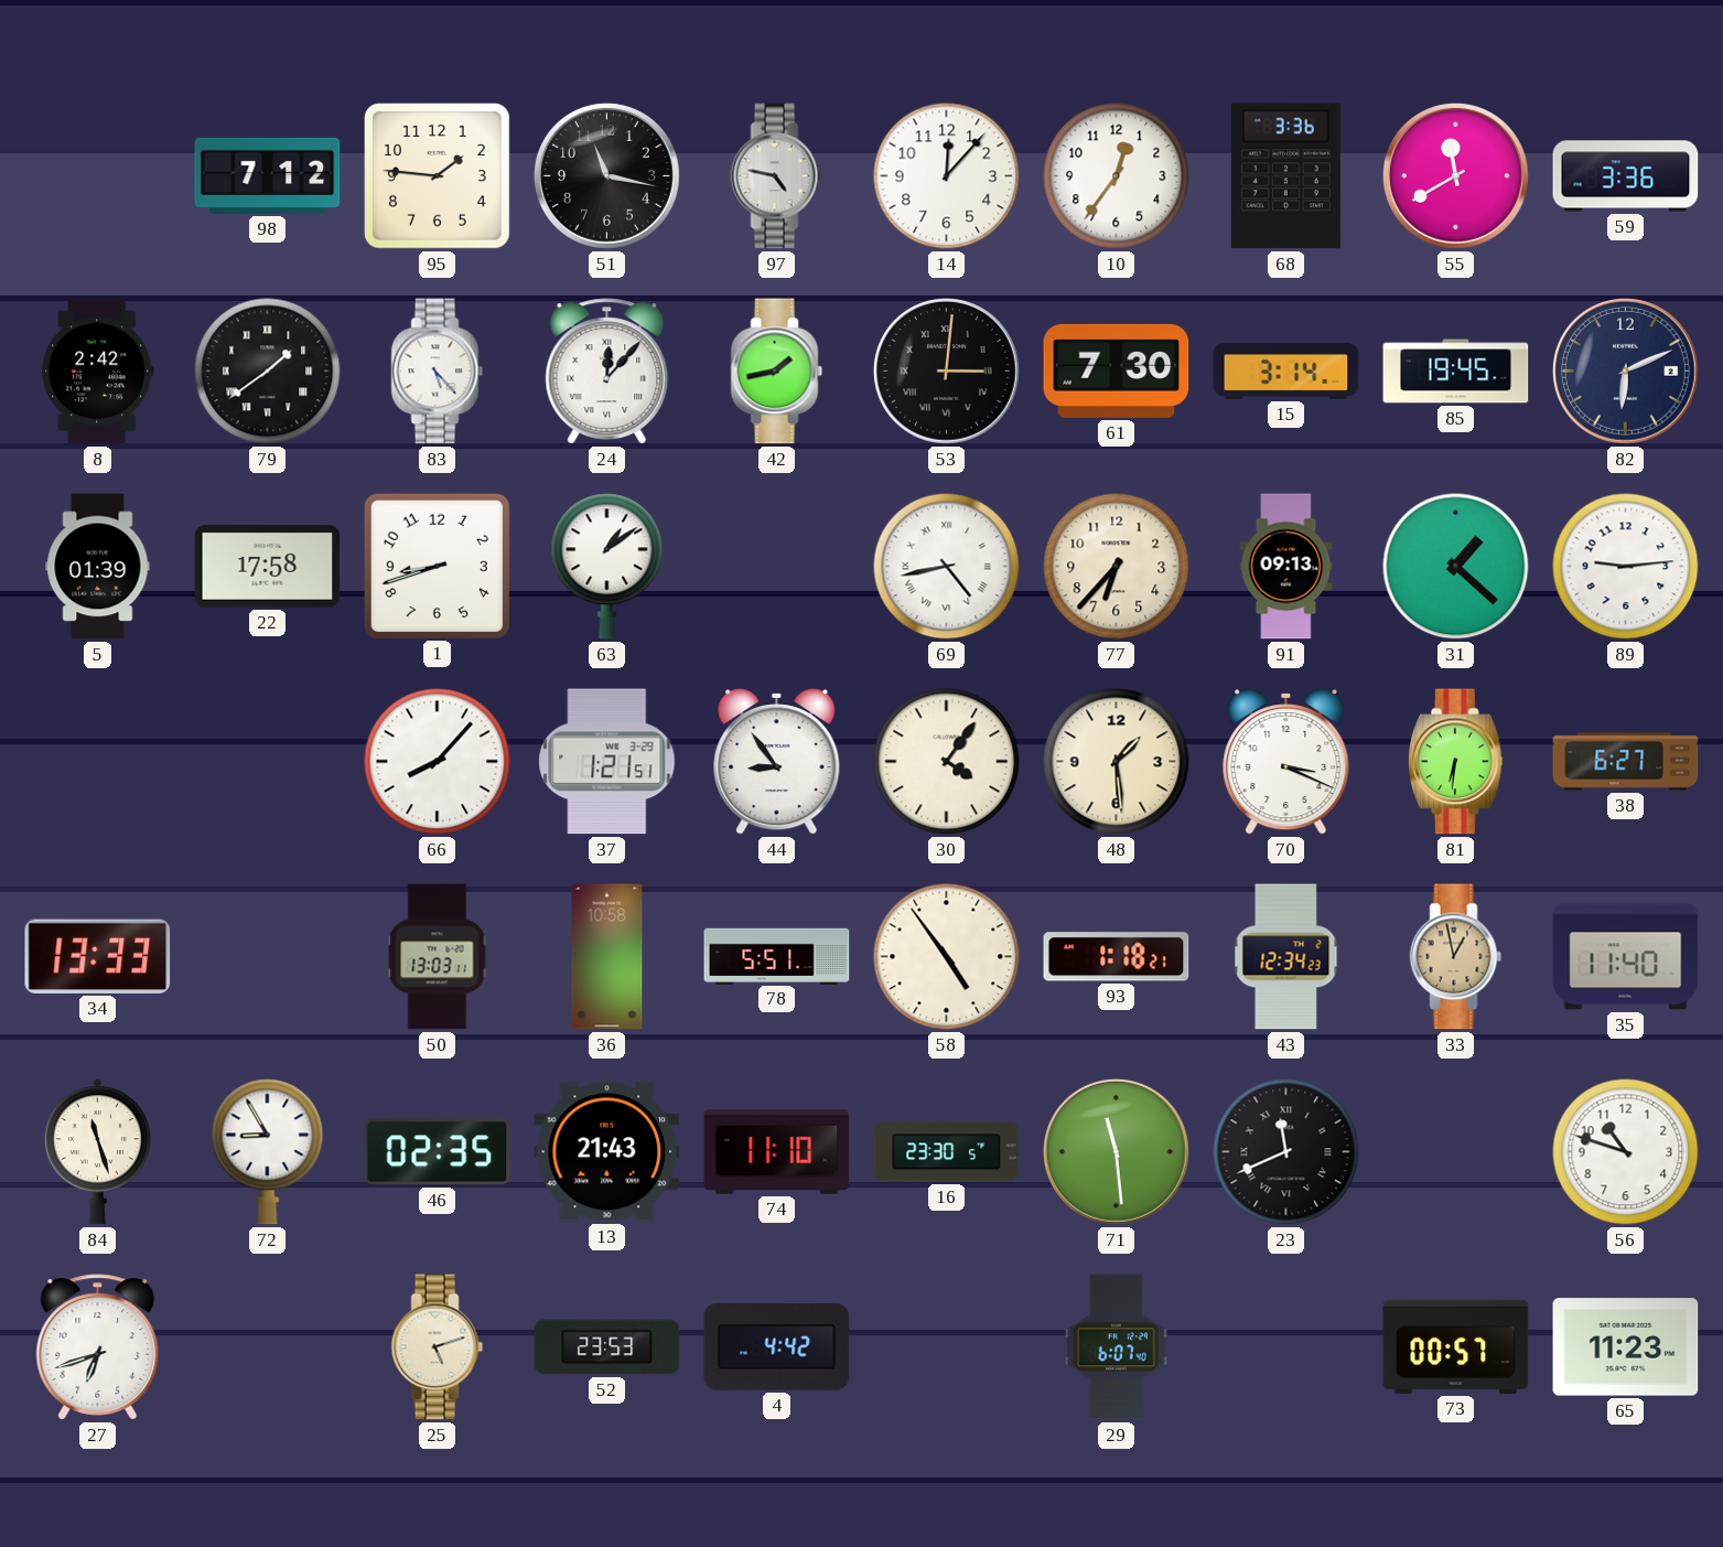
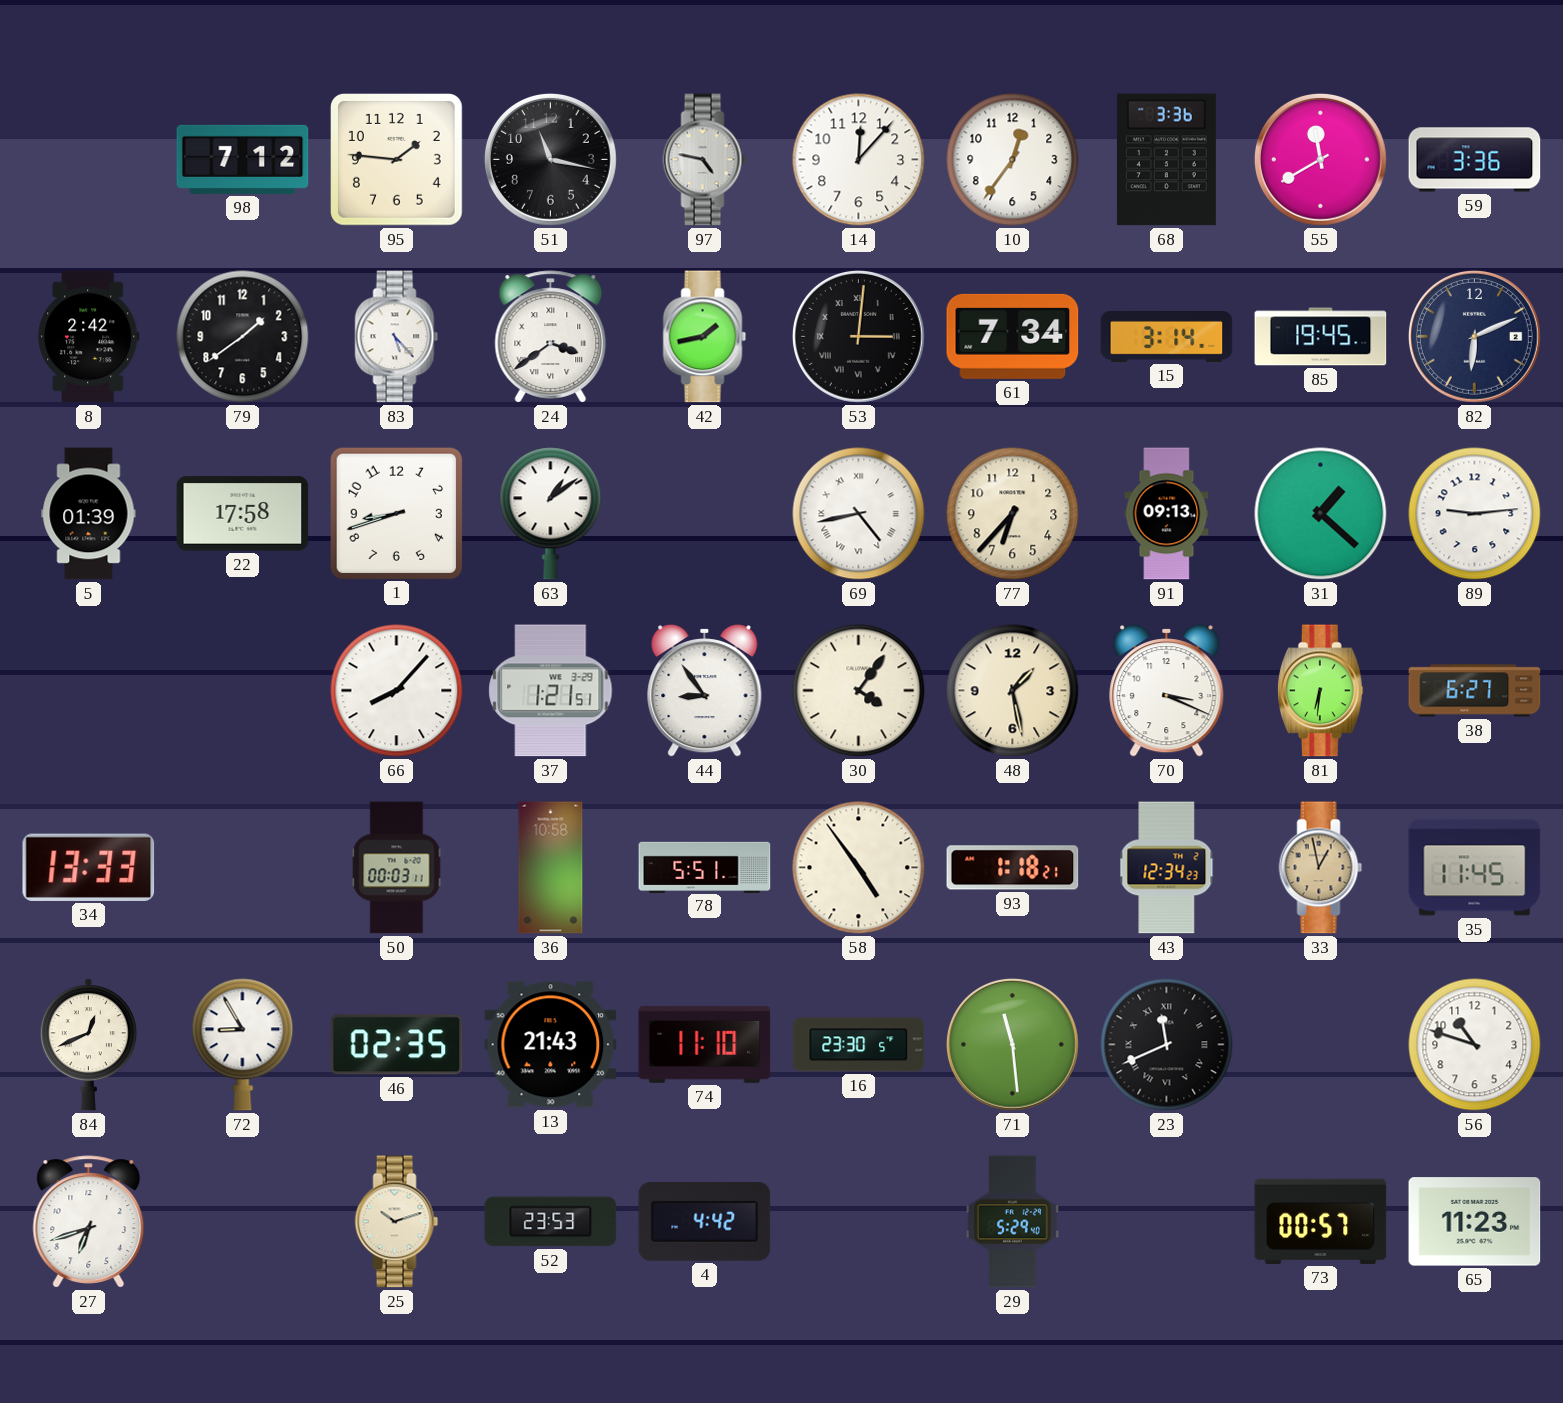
79 numerals: Roman -> Arabic (243, 337)
24: 12:07 -> 3:39 (551, 337)
61: 7:30 -> 7:34 (1013, 336)
48: 1:29 -> 1:28 (1013, 691)
50: 13:03 -> 00:03 (397, 868)
35: 11:40 -> 11:45 (1475, 868)
84: 11:27 -> 12:41 (88, 1045)
25: 5:12 -> 10:12 (397, 1222)
29: 6:07 -> 5:29 (1012, 1222)
